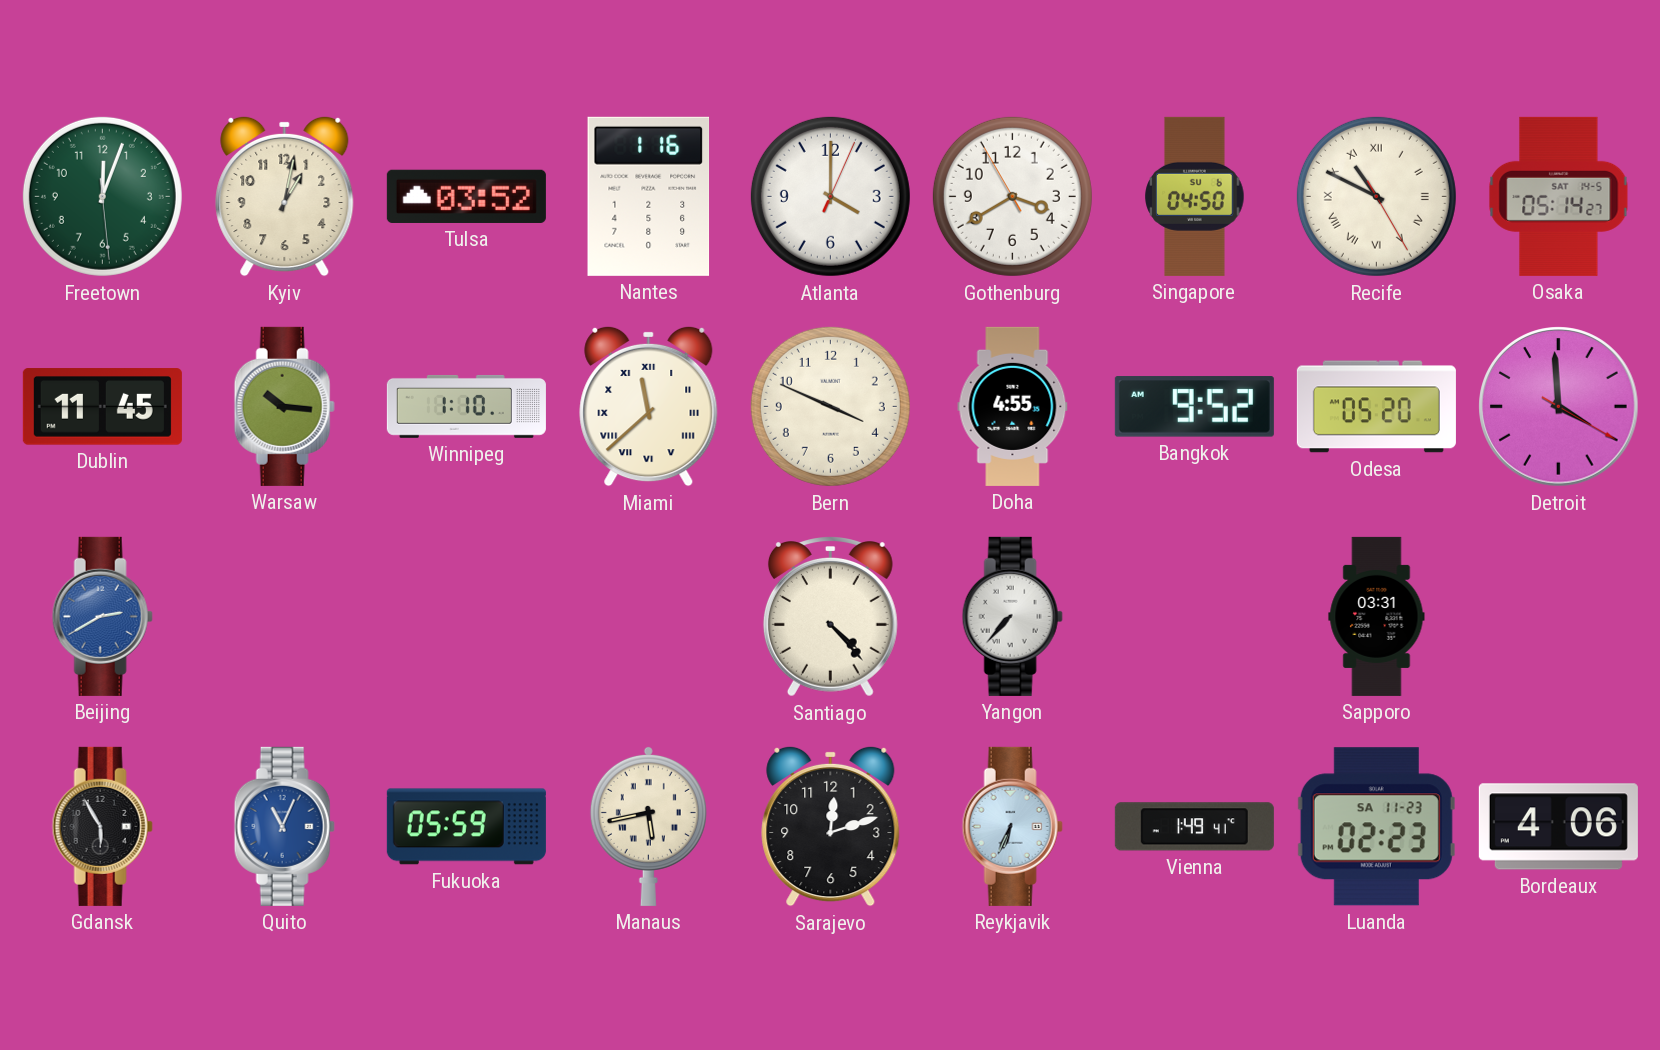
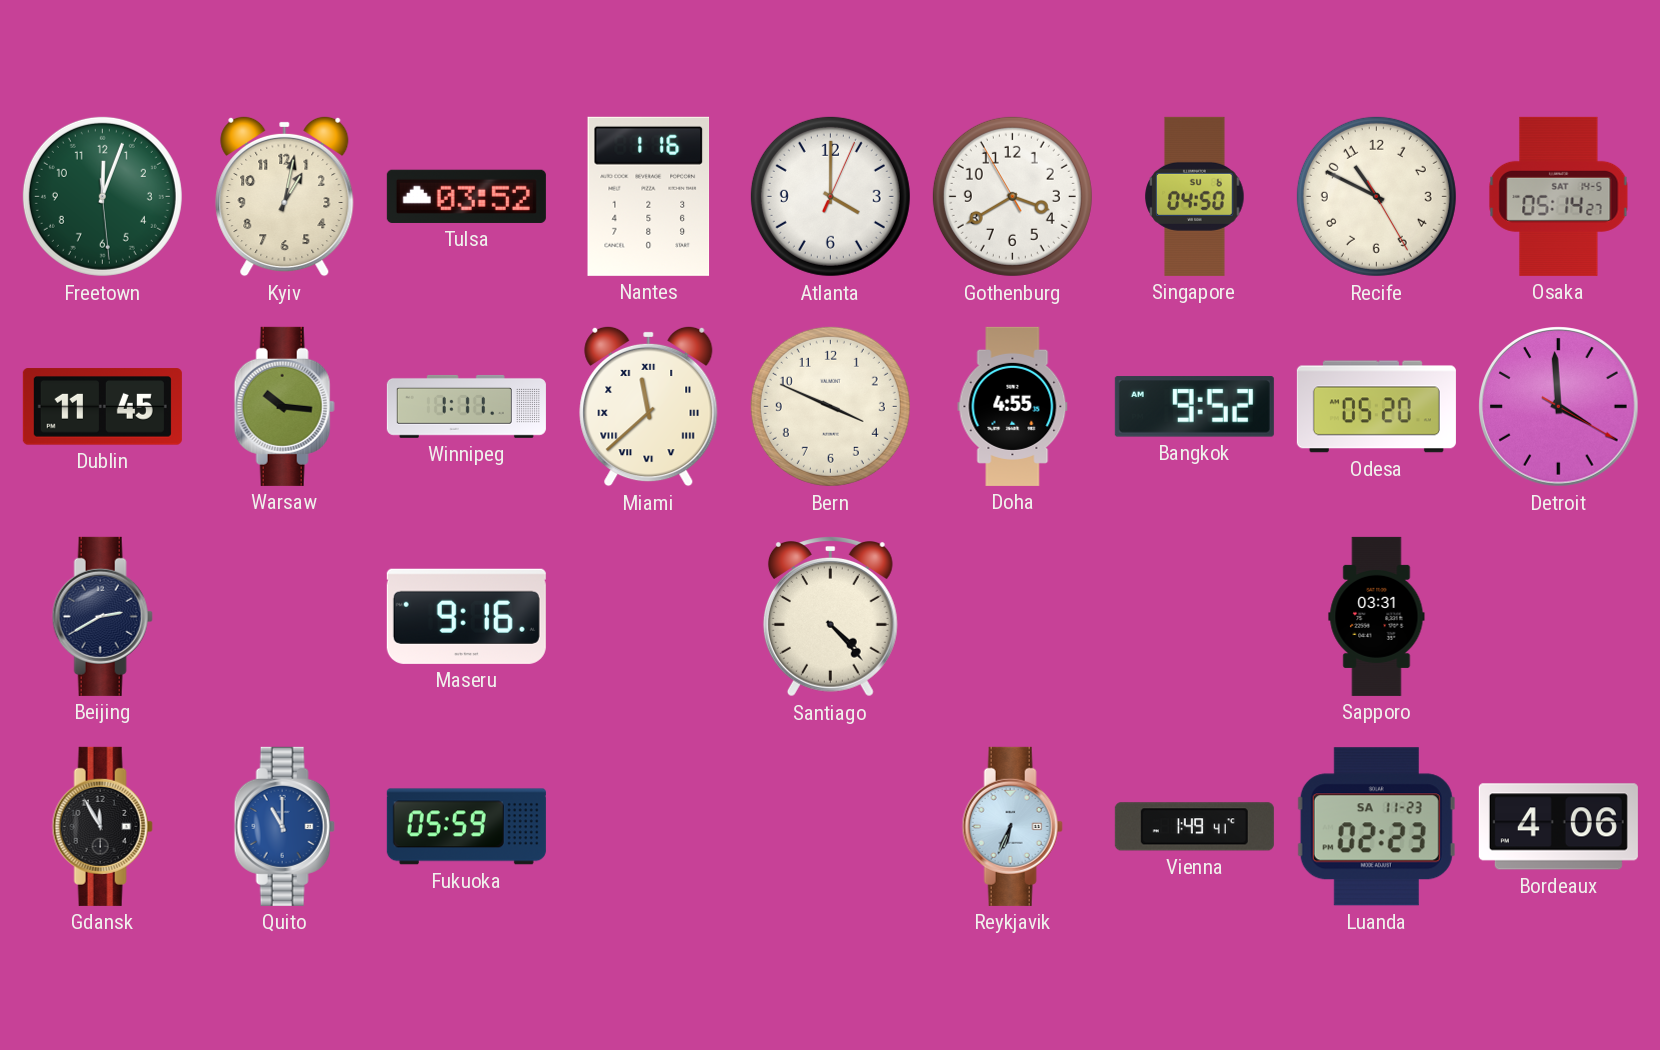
Recife numerals: Roman -> Arabic (1376, 196)
Winnipeg: 1:10 -> 1:11 (466, 406)
Beijing dial: blue -> navy (102, 616)
Maseru: none -> 9:16 (466, 616)
Yangon: 7:37 -> none (1012, 616)
Gdansk: 5:55 -> 11:55 (102, 826)
Quito: 11:04 -> 11:00 (284, 826)
Manaus: 5:43 -> none (648, 826)
Sarajevo: 12:12 -> none (831, 826)
